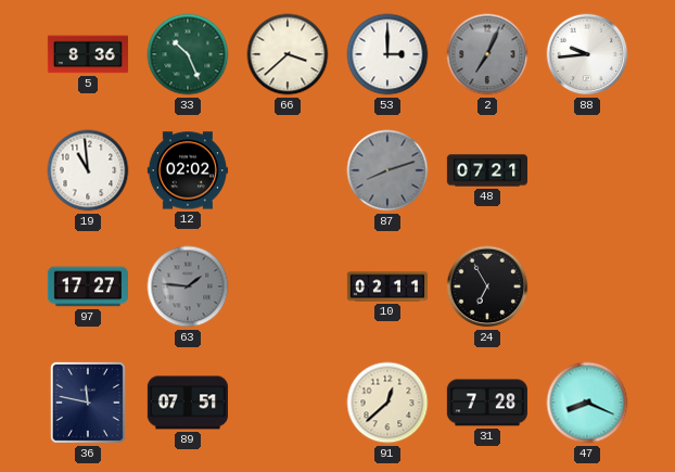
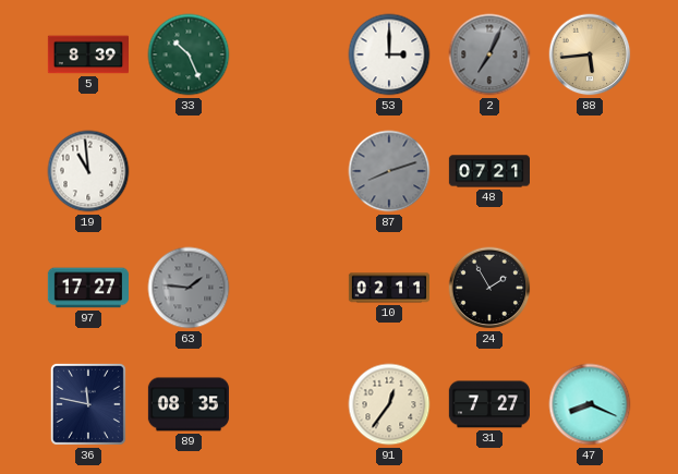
5: 8:36 -> 8:39 (87, 54)
66: 3:38 -> none (288, 54)
88: 9:44 -> 5:44 (590, 54)
88 dial: white -> champagne (590, 54)
12: 02:02 -> none (188, 170)
24: 6:55 -> 1:55 (489, 288)
89: 07:51 -> 08:35 (189, 404)
91: 12:38 -> 12:36 (389, 404)
31: 7:28 -> 7:27 (489, 404)
